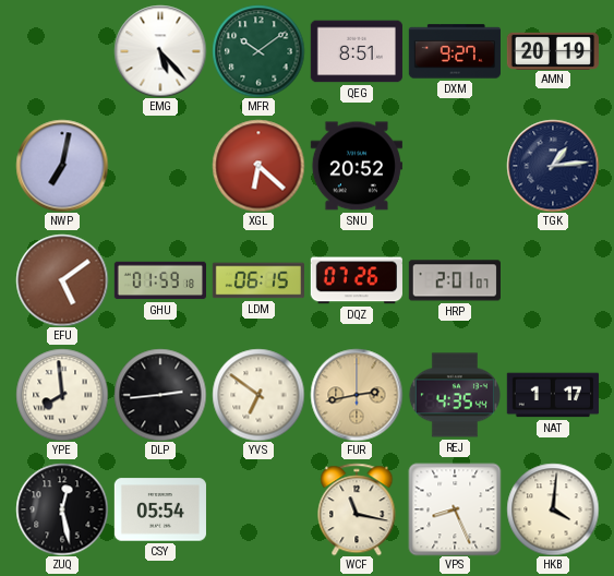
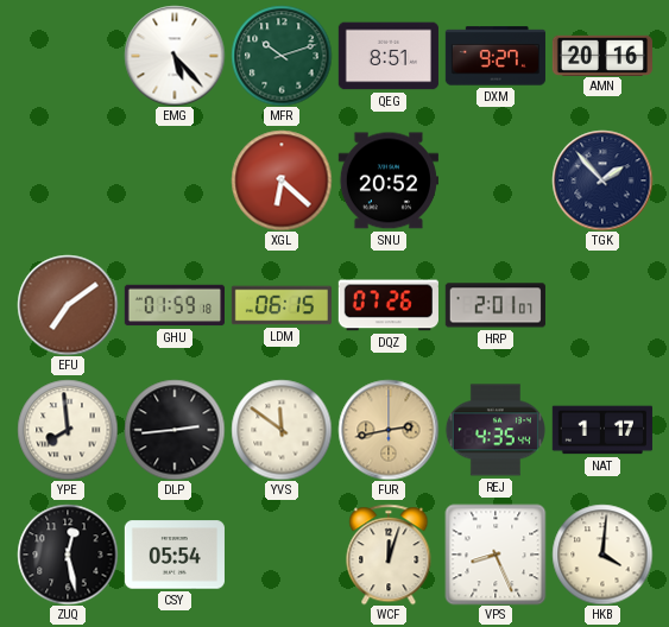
MFR: 10:09 -> 10:12 (282, 56)
AMN: 20:19 -> 20:16 (601, 55)
NWP: 7:02 -> none (62, 166)
TGK: 1:14 -> 1:53 (602, 180)
EFU: 5:09 -> 7:09 (68, 305)
YVS: 6:51 -> 11:51 (282, 430)
WCF: 11:17 -> 12:03 (389, 555)
